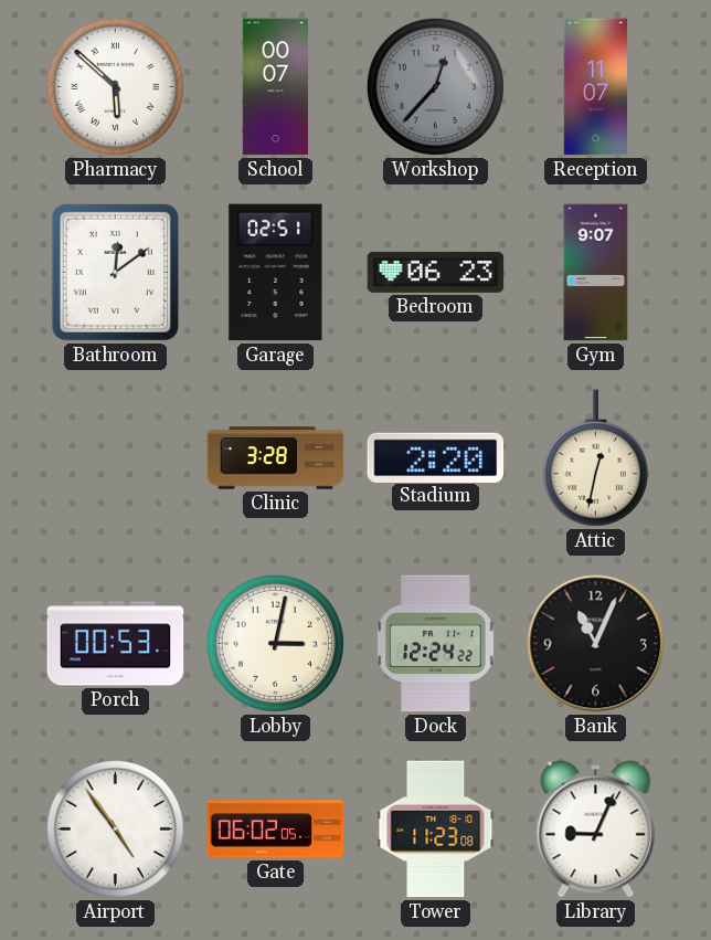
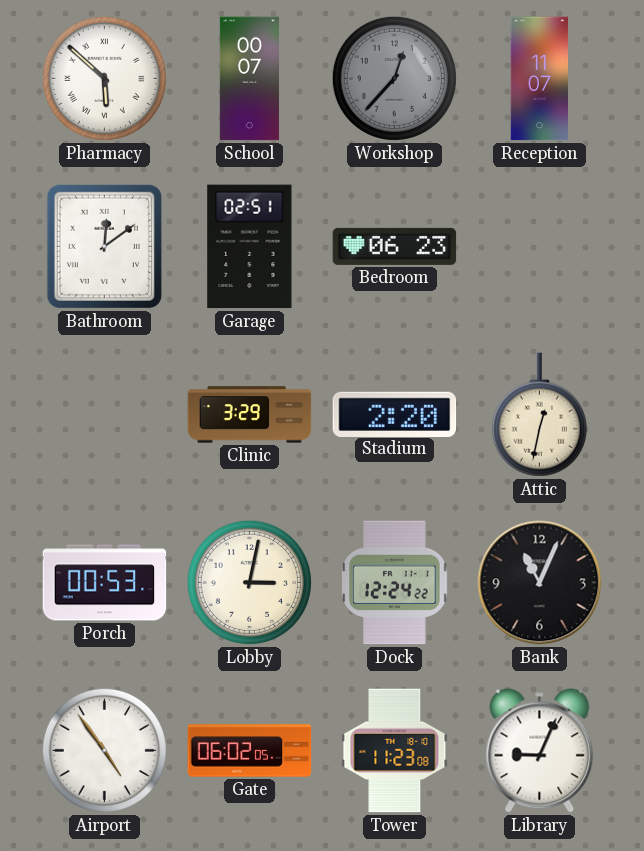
Gym: 9:07 -> none (596, 273)
Clinic: 3:28 -> 3:29 (250, 415)
